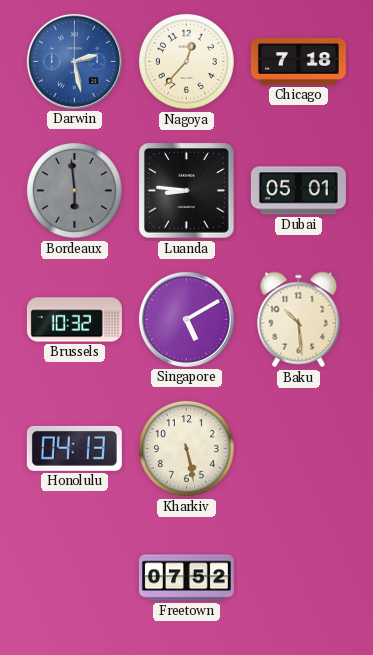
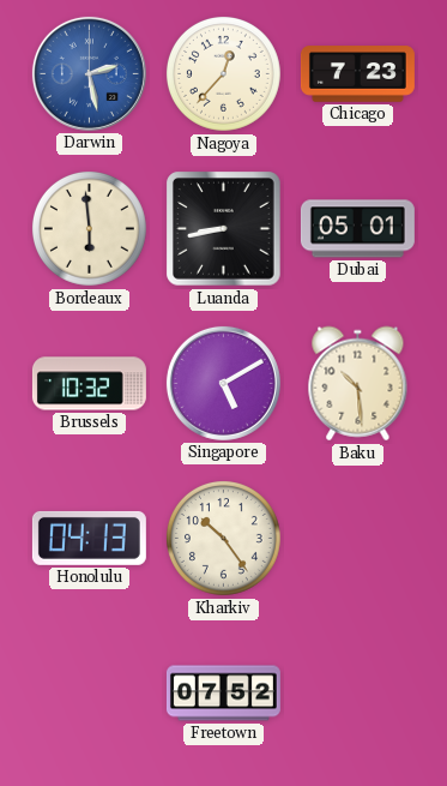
Chicago: 7:18 -> 7:23 (357, 74)
Bordeaux dial: grey -> cream (89, 228)
Luanda: 8:46 -> 8:43 (224, 229)
Kharkiv: 5:28 -> 10:24 (223, 538)
